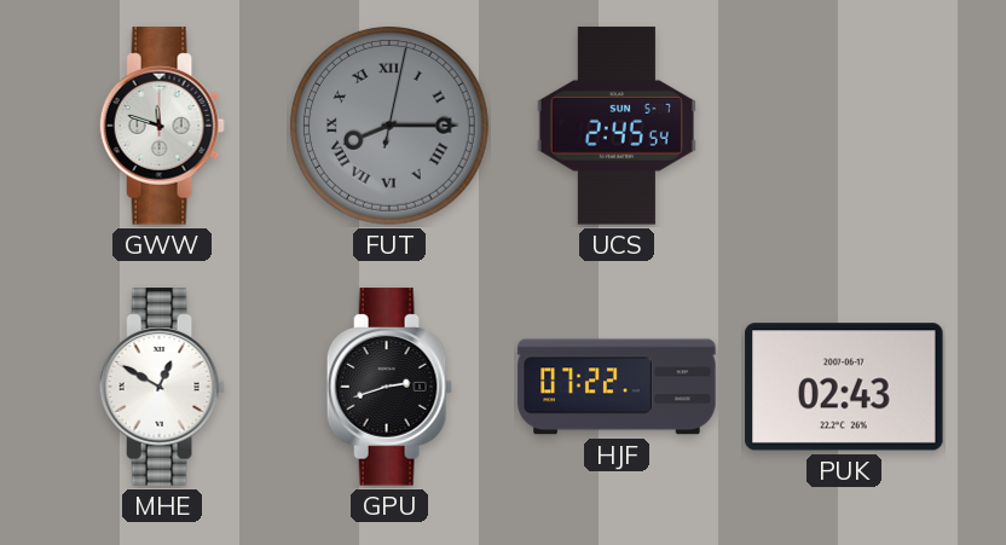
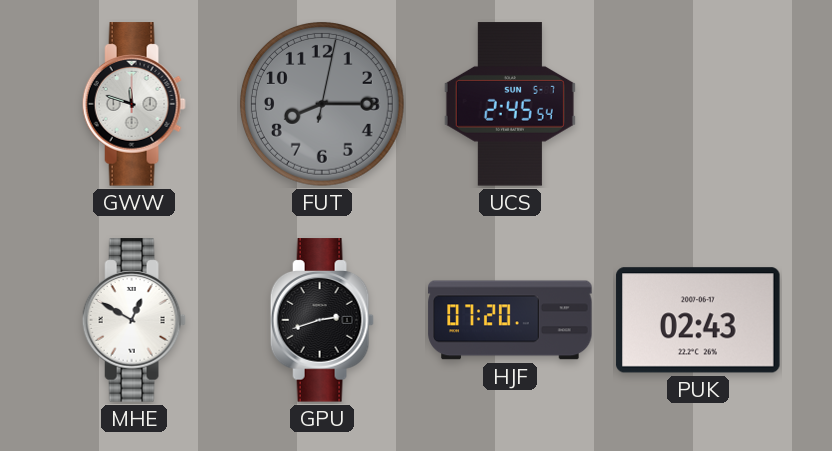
FUT numerals: Roman -> Arabic (322, 104)
HJF: 07:22 -> 07:20 (510, 320)
